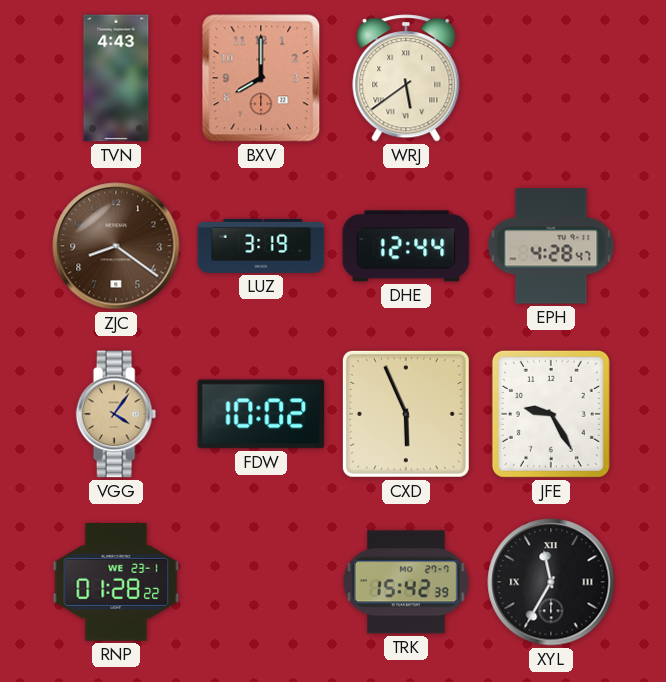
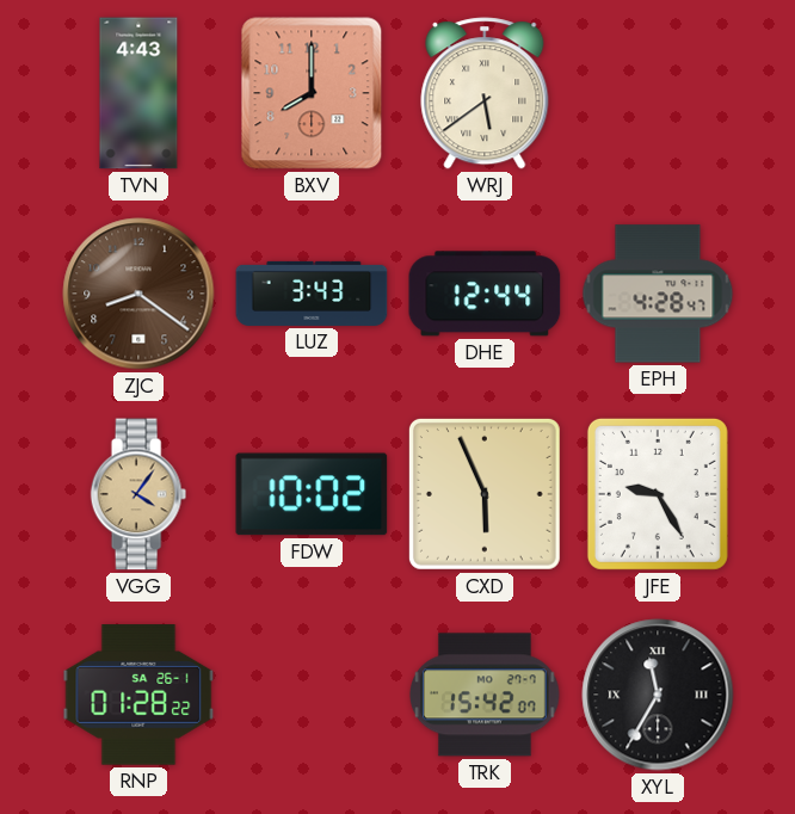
LUZ: 3:19 -> 3:43 (312, 294)
RNP date: WE 23-1 -> SA 26-1 (138, 695)
TRK: 15:42:39 -> 15:42:07 (485, 695)
